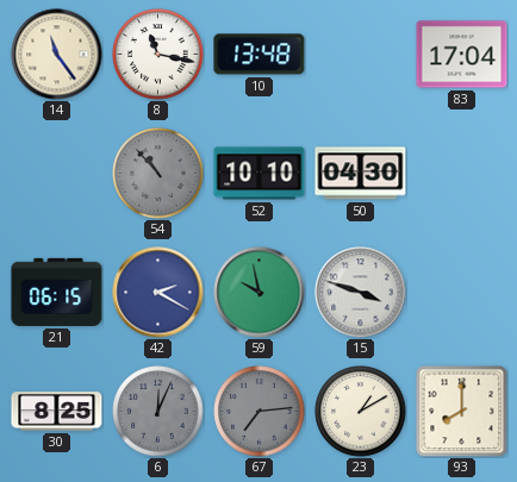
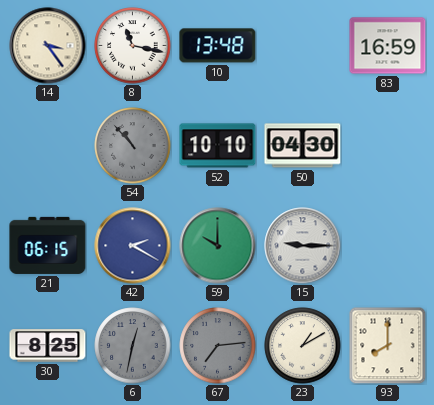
14: 11:24 -> 3:24 (48, 46)
83: 17:04 -> 16:59 (388, 46)
59: 9:58 -> 10:00 (218, 246)
15: 3:48 -> 9:15 (303, 246)
6: 12:04 -> 12:32 (133, 346)
